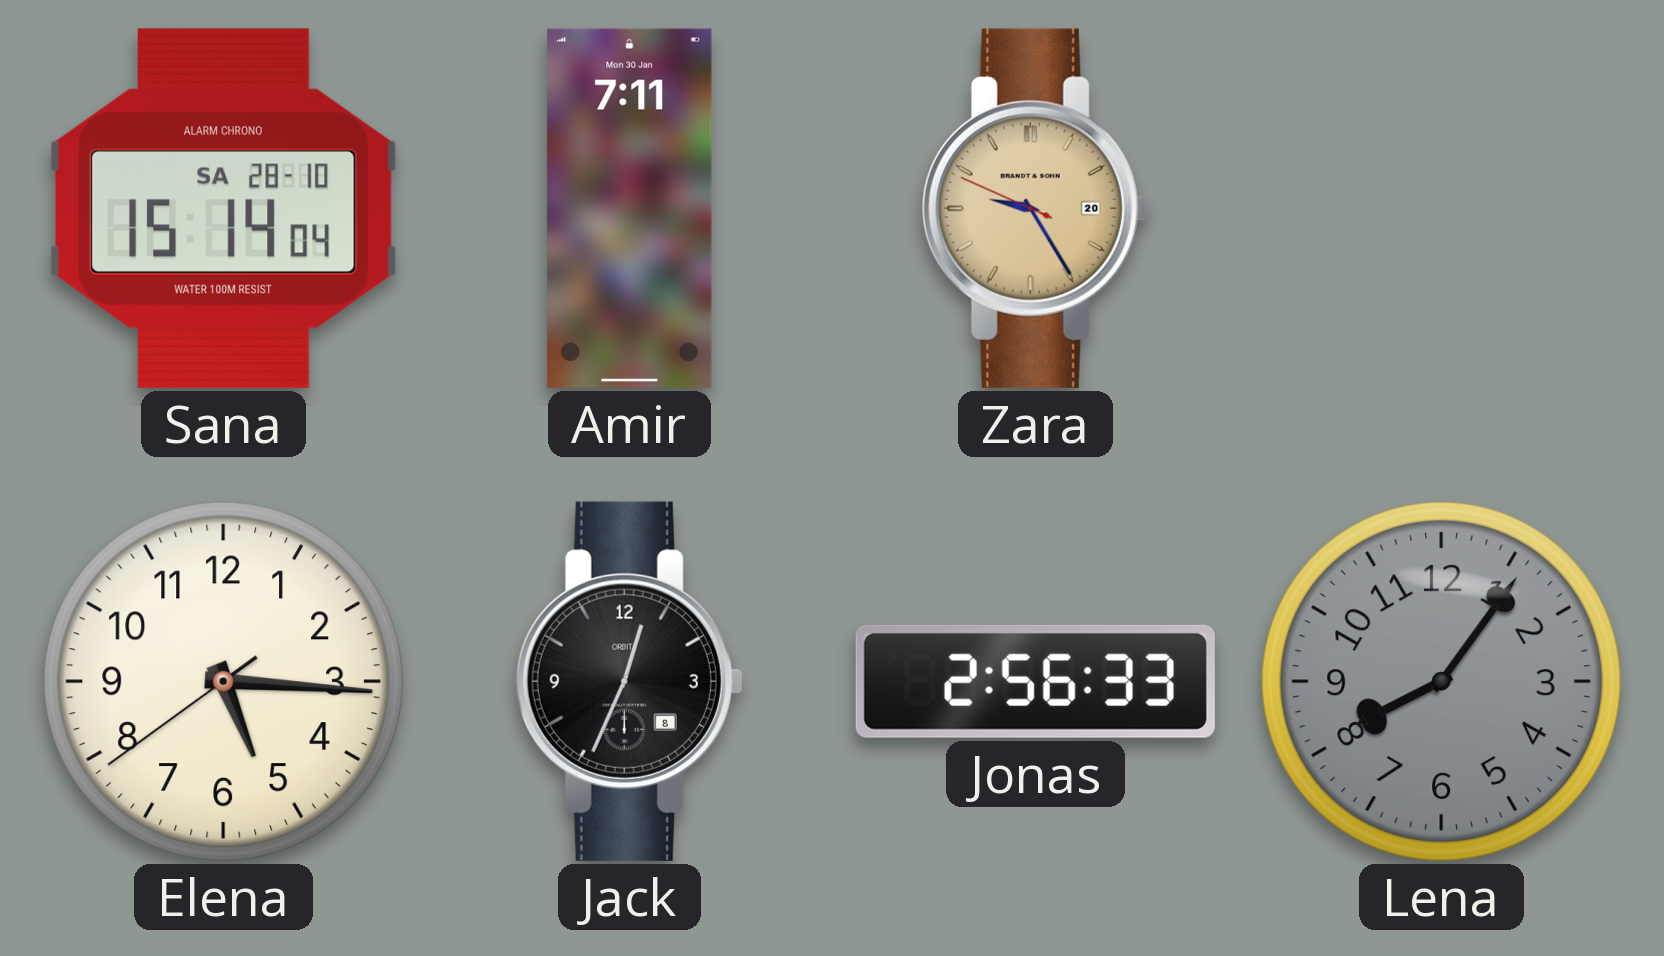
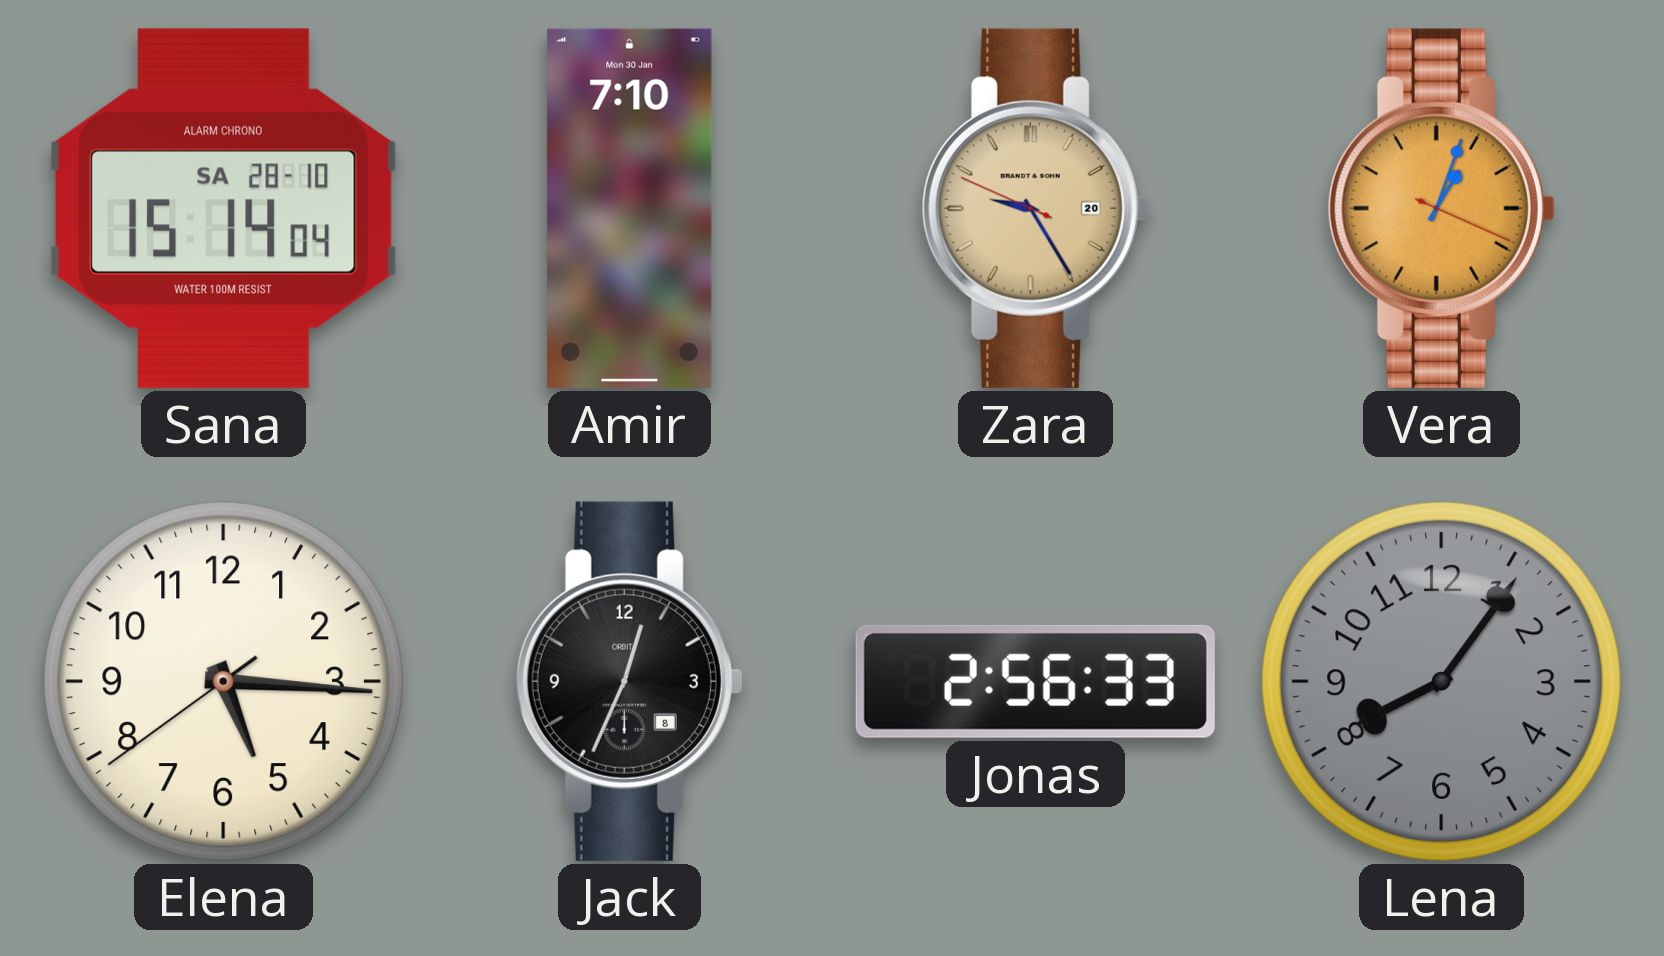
Amir: 7:11 -> 7:10 (630, 208)
Vera: none -> 1:03 (1441, 208)
